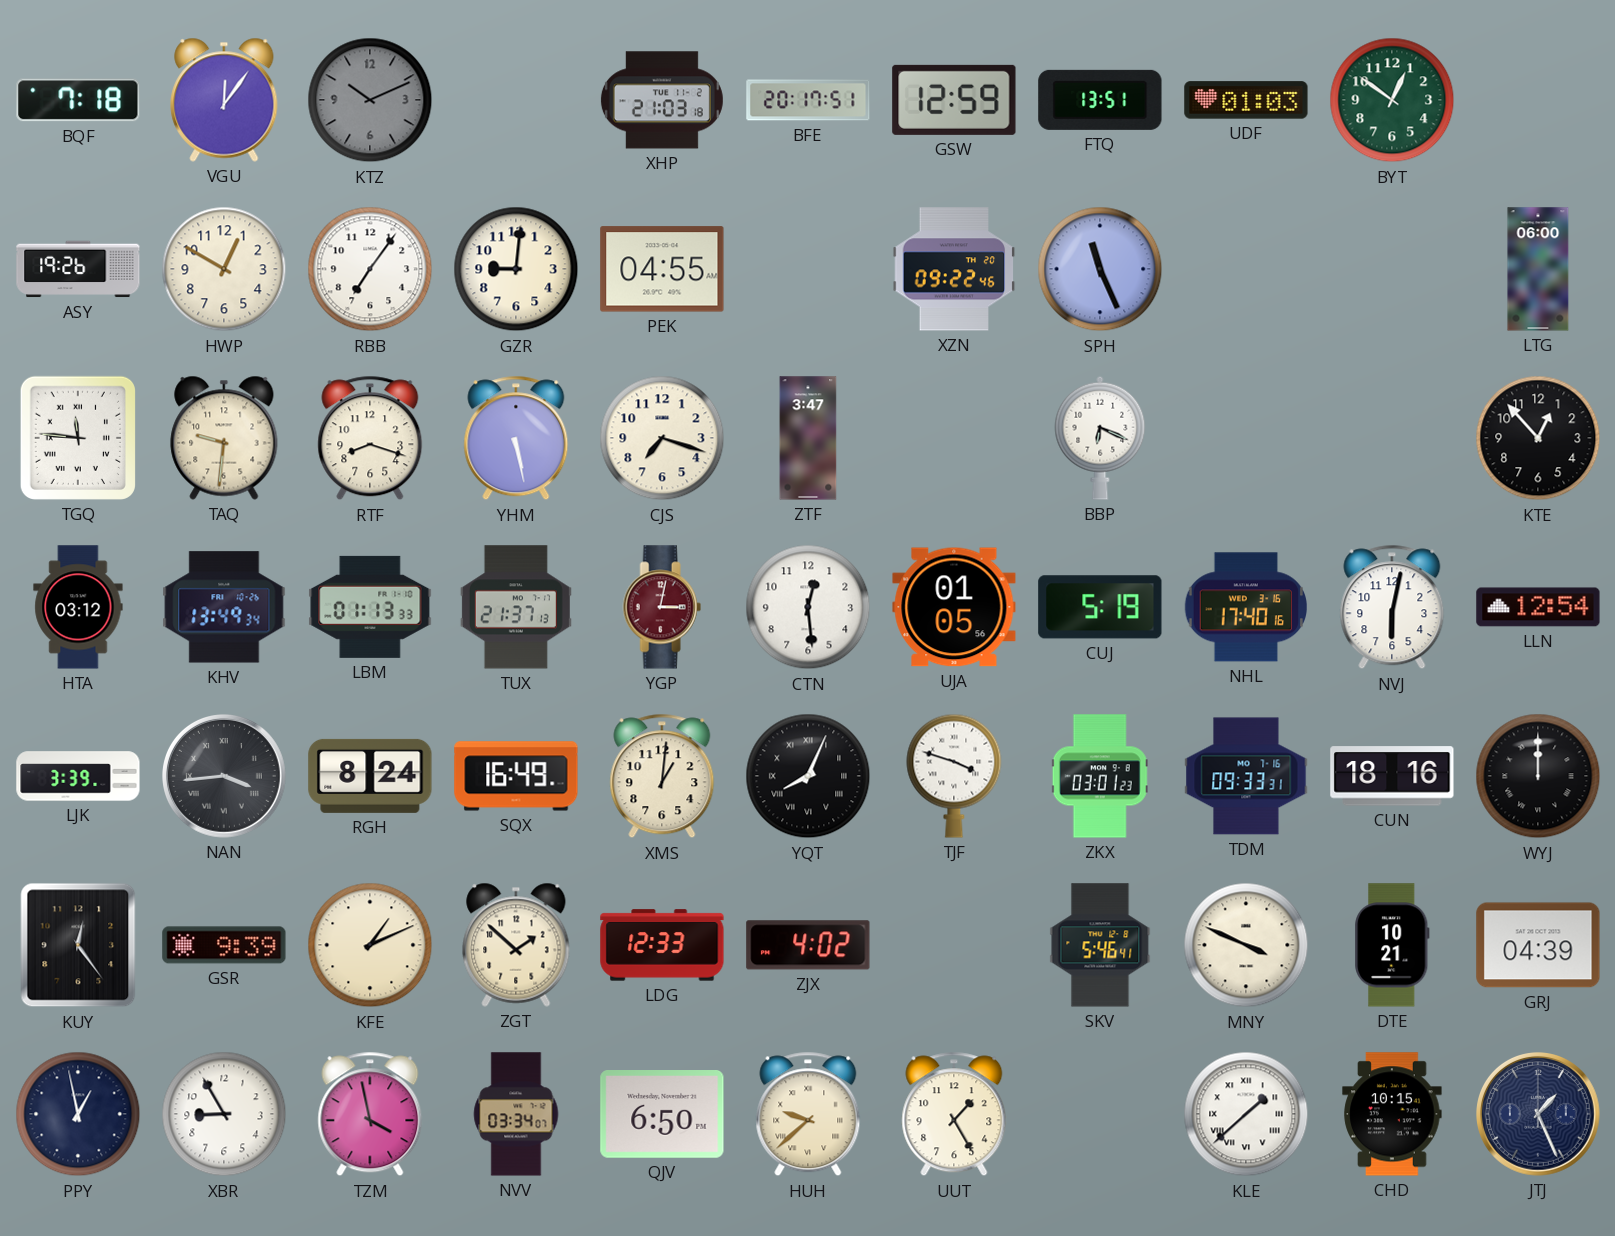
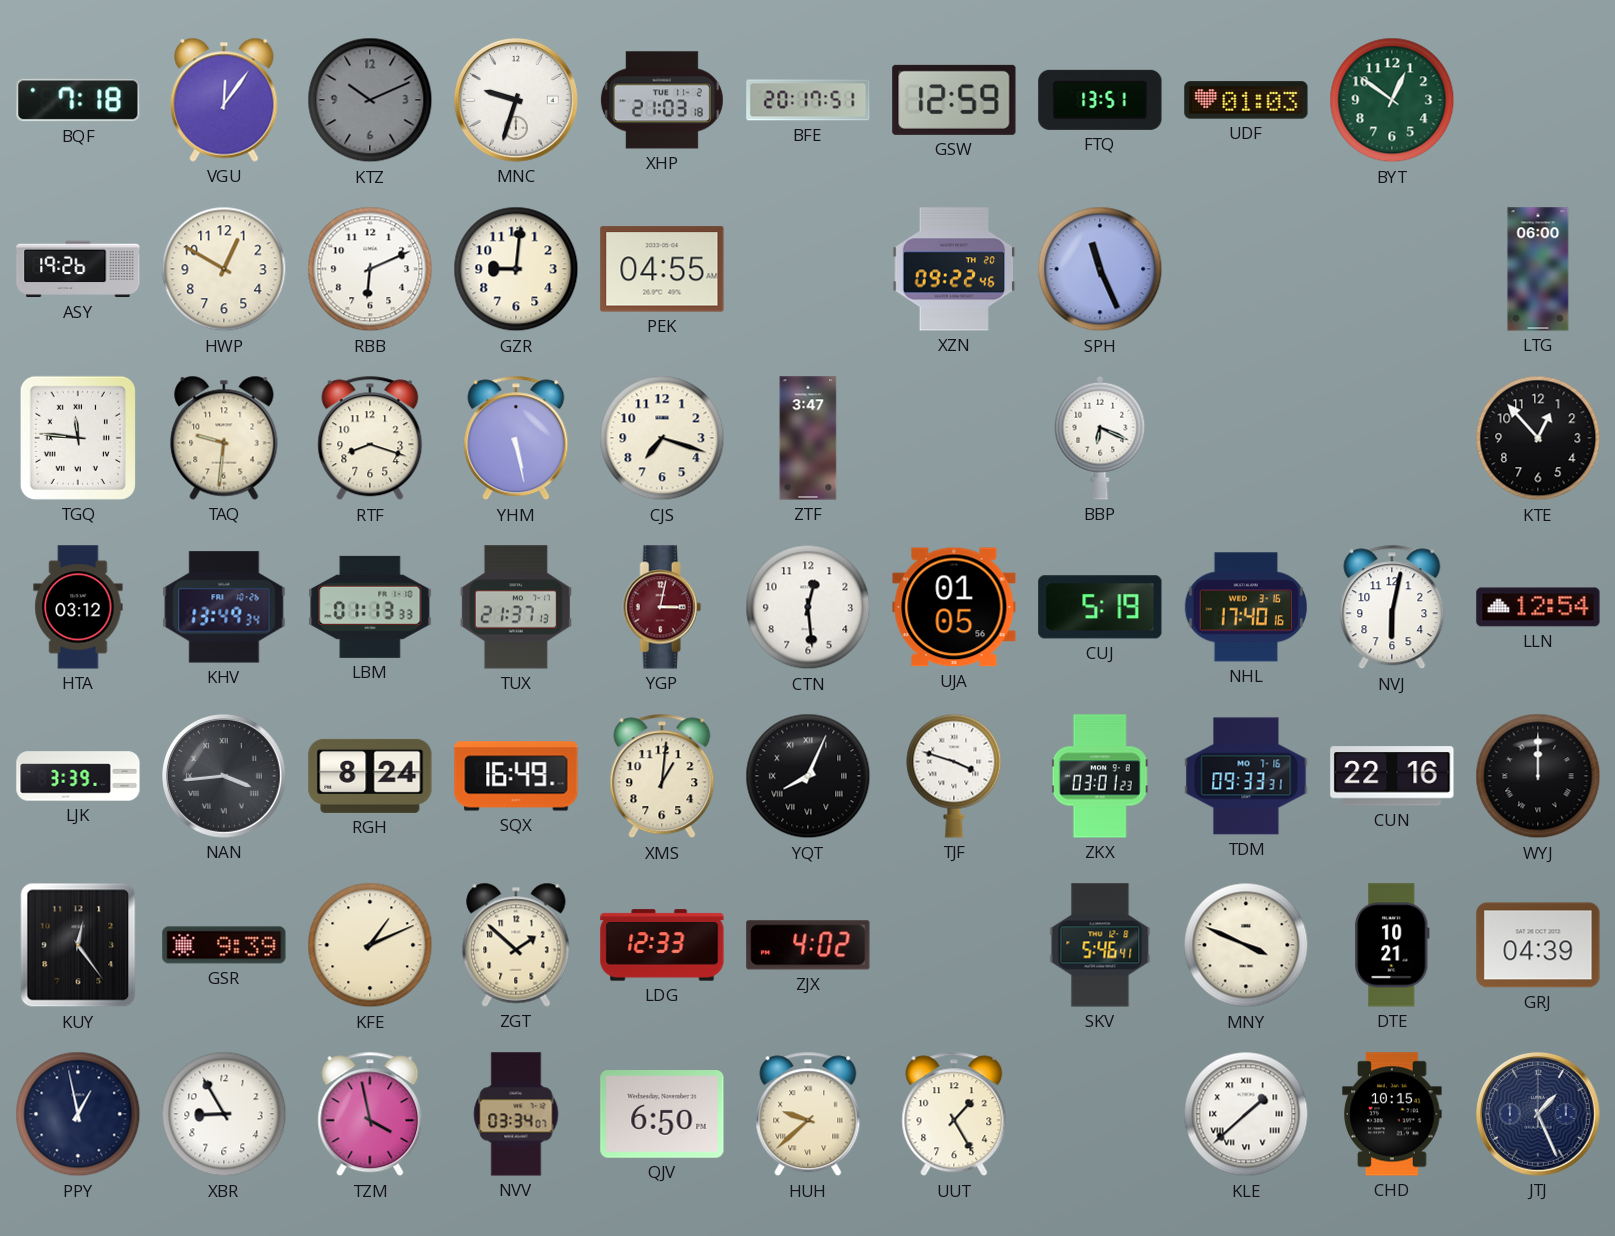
MNC: none -> 9:33 (517, 101)
RBB: 7:06 -> 6:11 (370, 269)
CUN: 18:16 -> 22:16 (1392, 776)
